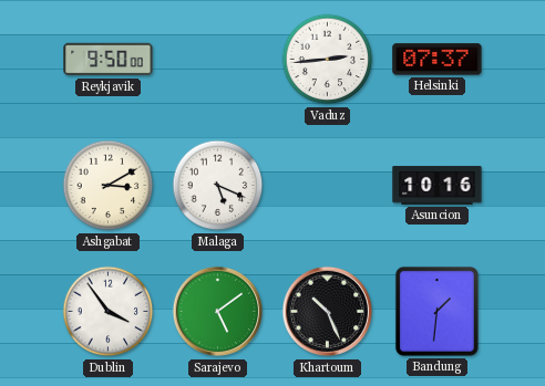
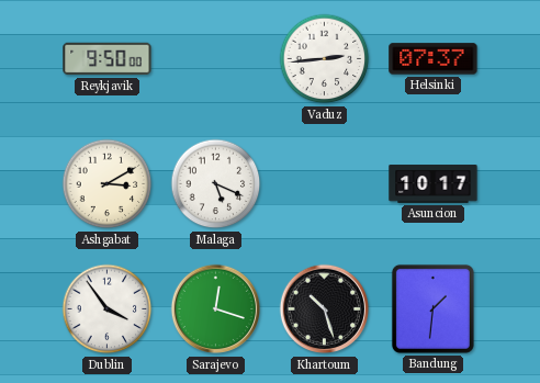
Asuncion: 10:16 -> 10:17 (434, 184)
Sarajevo: 5:09 -> 12:18 (216, 309)
Khartoum: 10:26 -> 10:27 (325, 309)
